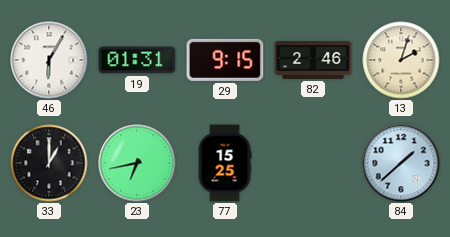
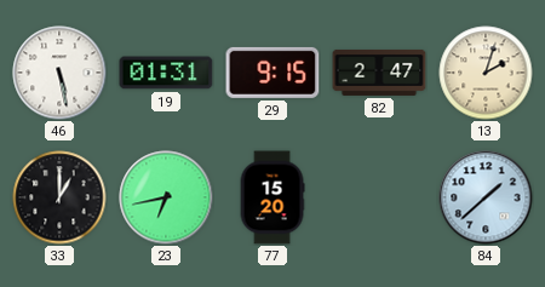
46: 6:05 -> 5:28 (59, 73)
82: 2:46 -> 2:47 (379, 73)
77: 15:25 -> 15:20 (272, 197)
